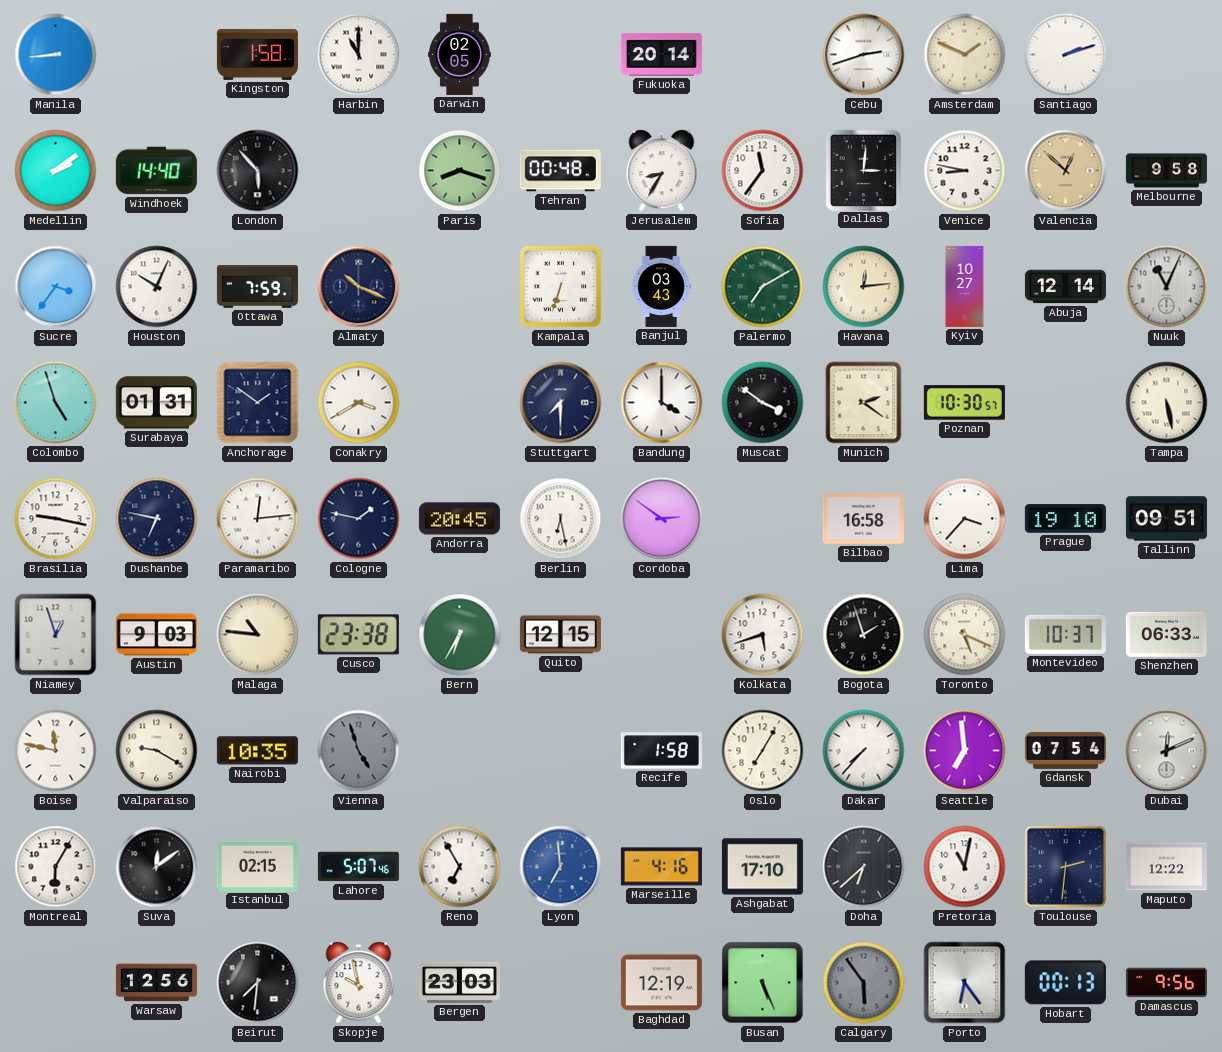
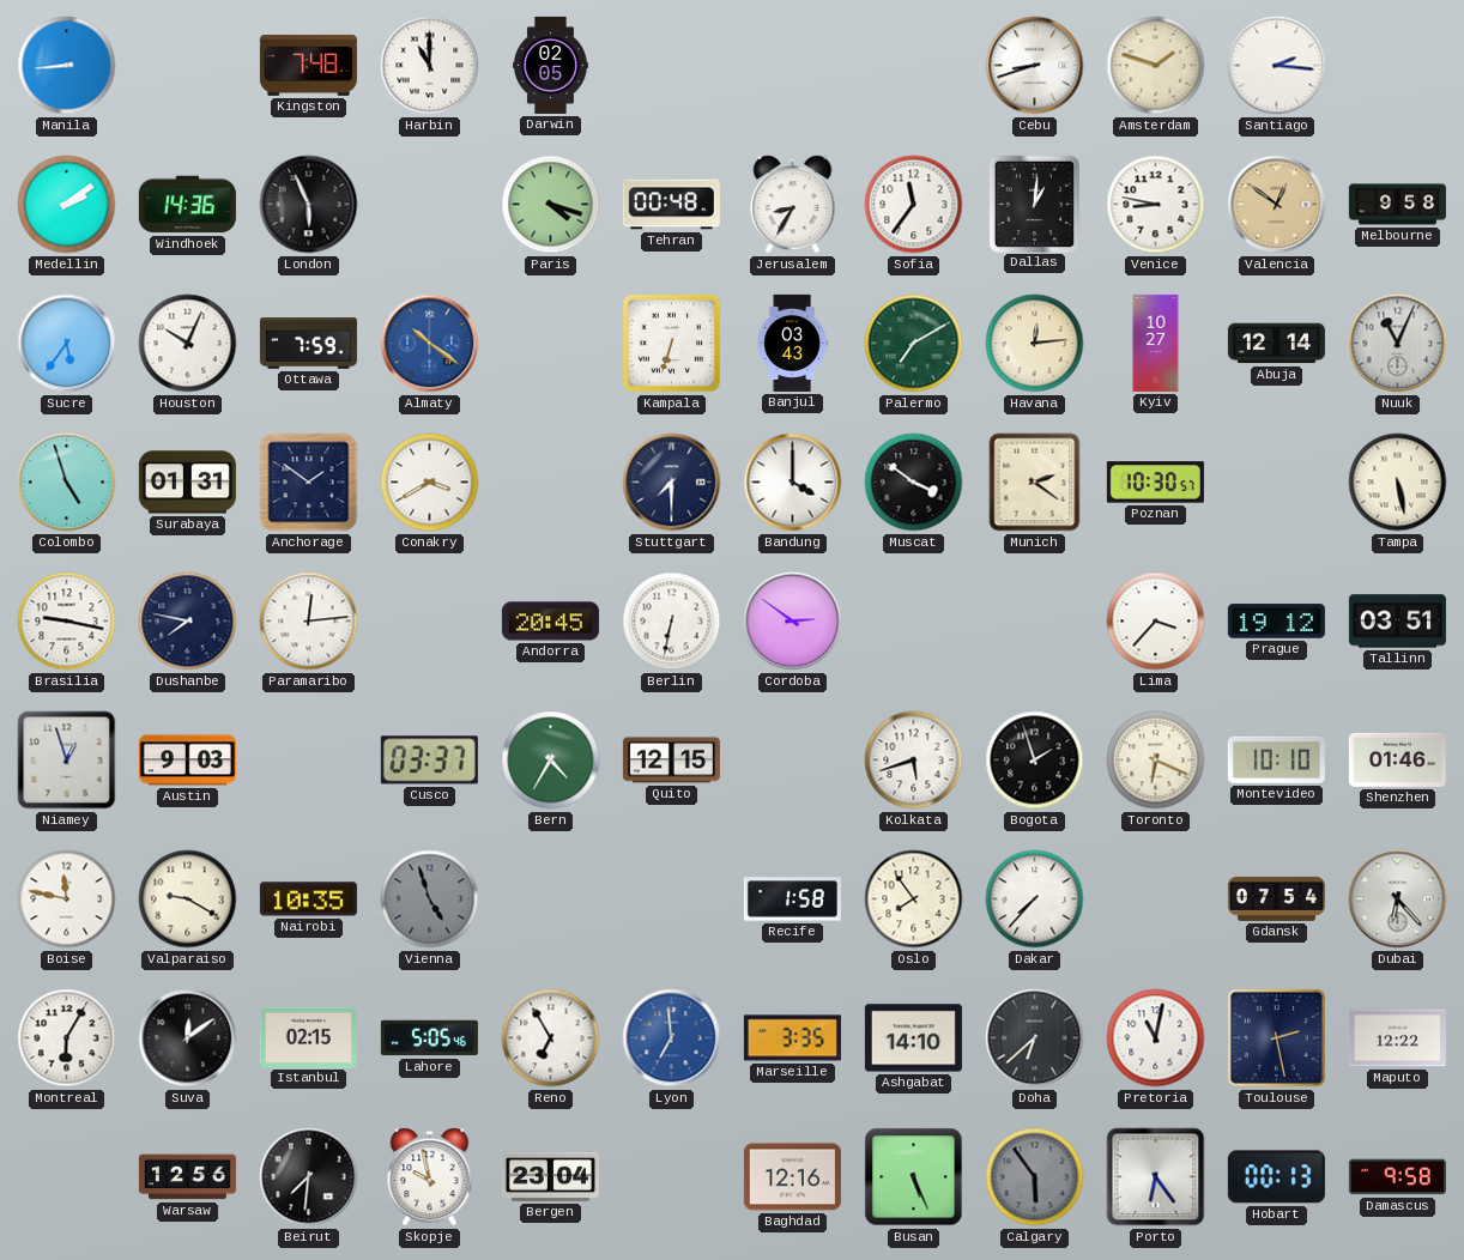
Kingston: 1:58 -> 7:48 (308, 65)
Fukuoka: 20:14 -> none (661, 55)
Cebu: 2:42 -> 8:42 (1035, 66)
Amsterdam: 1:49 -> 1:48 (1156, 66)
Santiago: 2:12 -> 2:16 (1277, 66)
Windhoek: 14:40 -> 14:36 (187, 205)
London: 5:53 -> 5:56 (309, 205)
Paris: 8:18 -> 4:18 (551, 205)
Dallas: 3:01 -> 1:01 (1034, 204)
Valencia: 12:52 -> 12:51 (1277, 205)
Sucre: 3:36 -> 5:36 (67, 344)
Almaty: 10:19 -> 10:21 (430, 344)
Almaty dial: navy -> blue (430, 344)
Dushanbe: 6:47 -> 7:47 (188, 622)
Cologne: 1:47 -> none (359, 519)
Berlin: 6:28 -> 6:32 (672, 622)
Bilbao: 16:58 -> none (863, 519)
Prague: 19:10 -> 19:12 (1276, 622)
Tallinn: 09:51 -> 03:51 (1397, 622)
Malaga: 10:46 -> none (258, 635)
Cusco: 23:38 -> 03:37 (429, 761)
Bern: 6:35 -> 4:35 (551, 761)
Toronto: 5:19 -> 6:19 (1156, 761)
Montevideo: 10:37 -> 10:10 (1276, 759)
Shenzhen: 06:33 -> 01:46 (1397, 759)
Oslo: 7:05 -> 7:54 (914, 899)
Seattle: 6:59 -> none (965, 751)
Dubai: 12:11 -> 6:23 (1398, 899)
Lahore: 5:07 -> 5:05 (429, 1038)
Marseille: 4:16 -> 3:35 (792, 1038)
Ashgabat: 17:10 -> 14:10 (913, 1038)
Toulouse: 2:31 -> 2:28 (1276, 1037)
Bergen: 23:03 -> 23:04 (550, 1176)
Baghdad: 12:19 -> 12:16 (792, 1177)
Damascus: 9:56 -> 9:58 (1397, 1177)
